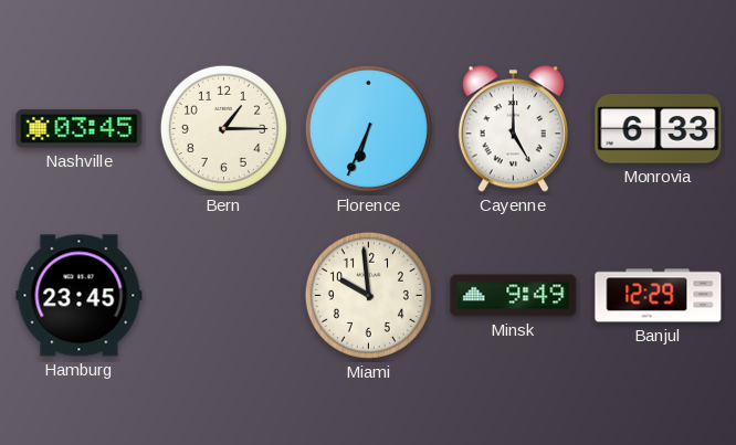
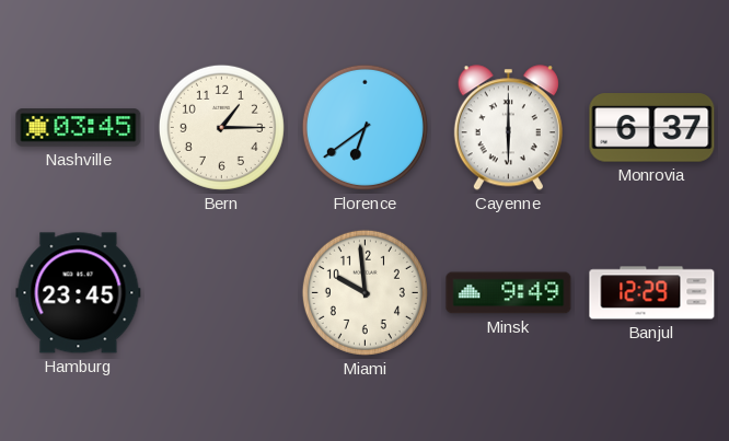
Florence: 6:34 -> 6:39 (364, 127)
Cayenne: 5:00 -> 6:00 (508, 128)
Monrovia: 6:33 -> 6:37 (652, 128)
